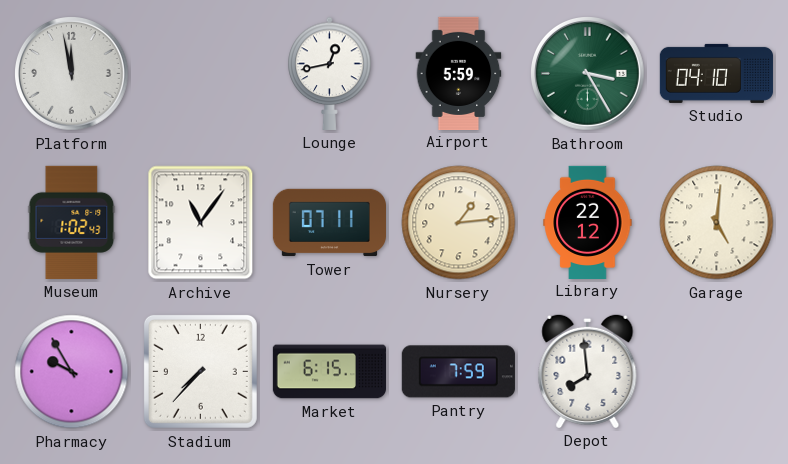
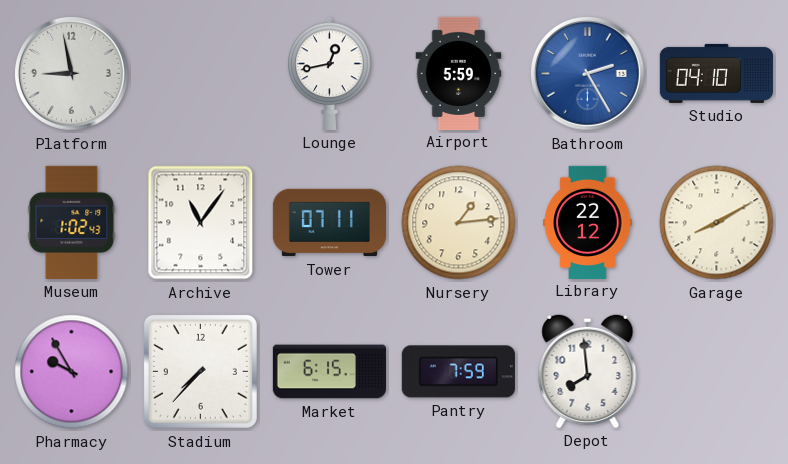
Platform: 11:58 -> 8:58 (72, 74)
Bathroom: 3:25 -> 2:25 (588, 74)
Bathroom dial: green -> blue (588, 74)
Garage: 5:01 -> 8:10 (717, 223)
